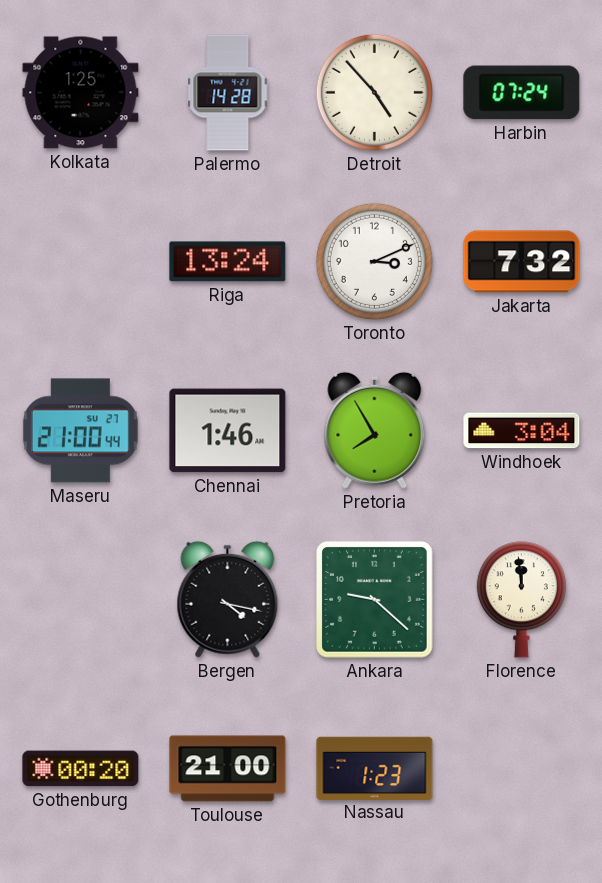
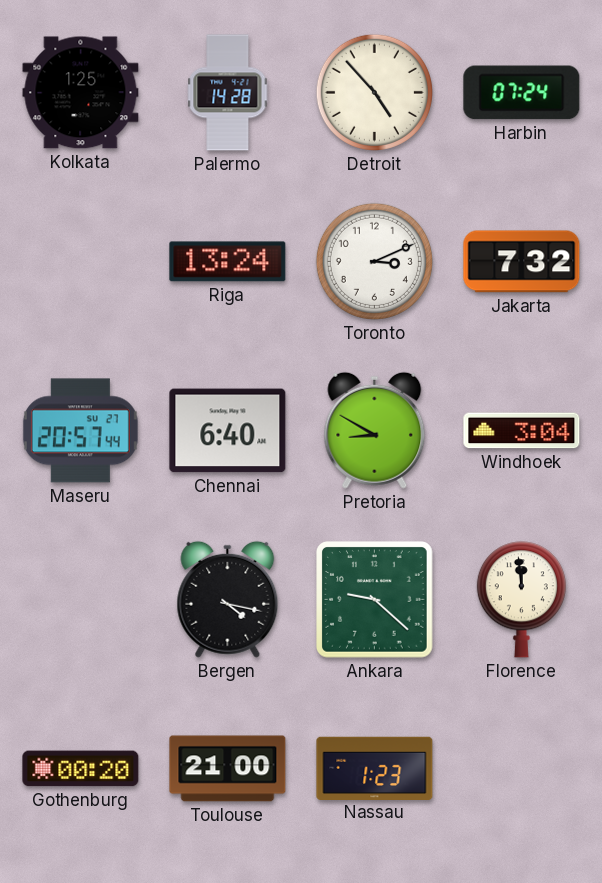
Maseru: 21:00 -> 20:57 (80, 431)
Chennai: 1:46 -> 6:40 (228, 431)
Pretoria: 7:55 -> 8:50 (375, 430)
